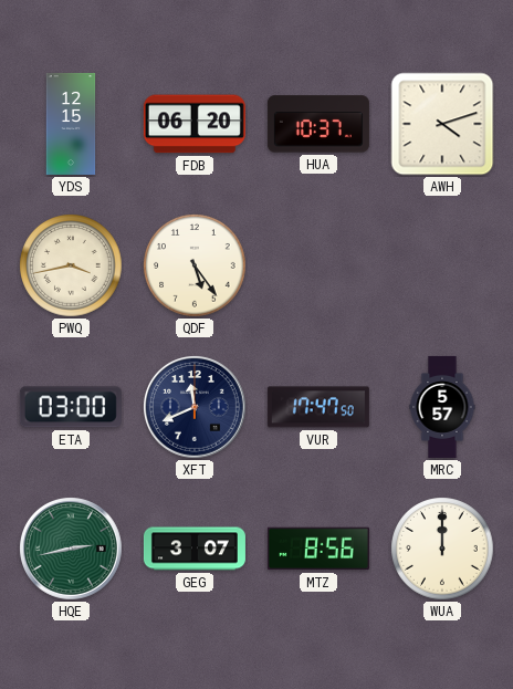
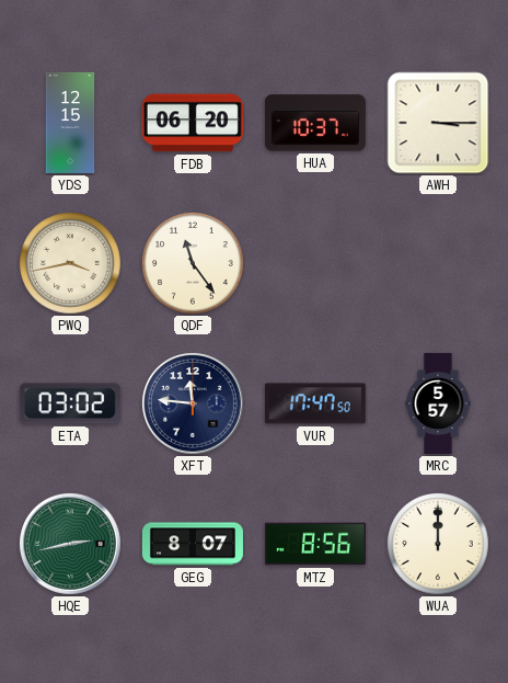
AWH: 4:12 -> 3:15 (438, 123)
QDF: 5:24 -> 11:24 (193, 263)
ETA: 03:00 -> 03:02 (70, 403)
XFT: 11:41 -> 11:46 (194, 405)
GEG: 3:07 -> 8:07 (193, 544)
